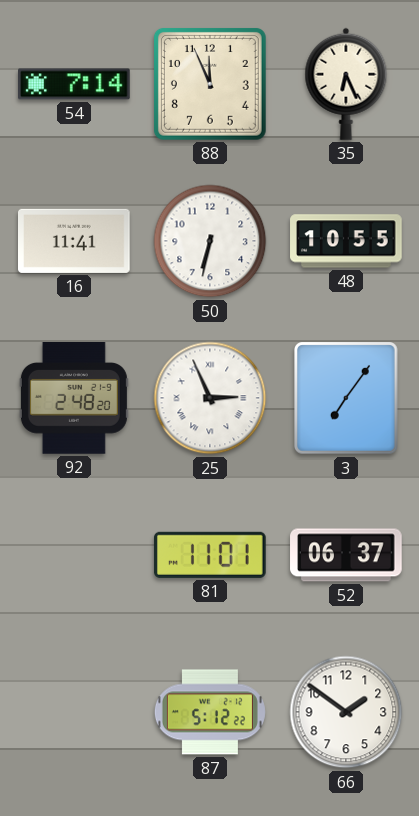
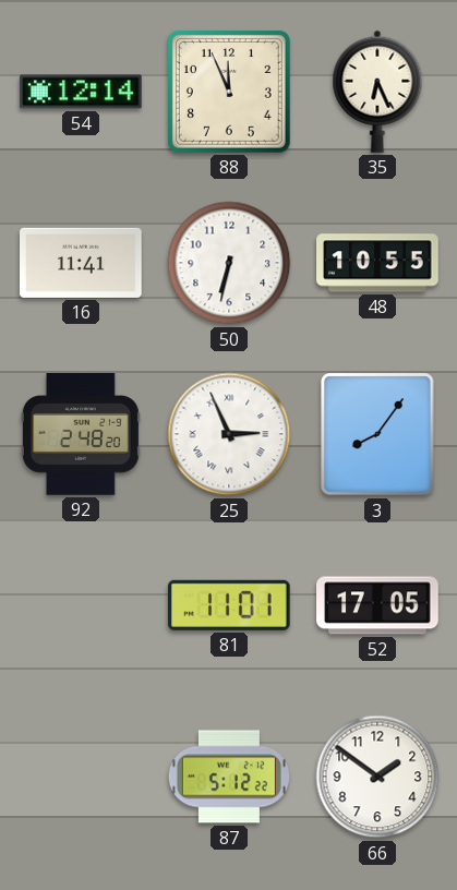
54: 7:14 -> 12:14 (82, 92)
3: 7:06 -> 8:06 (377, 434)
52: 06:37 -> 17:05 (377, 605)
